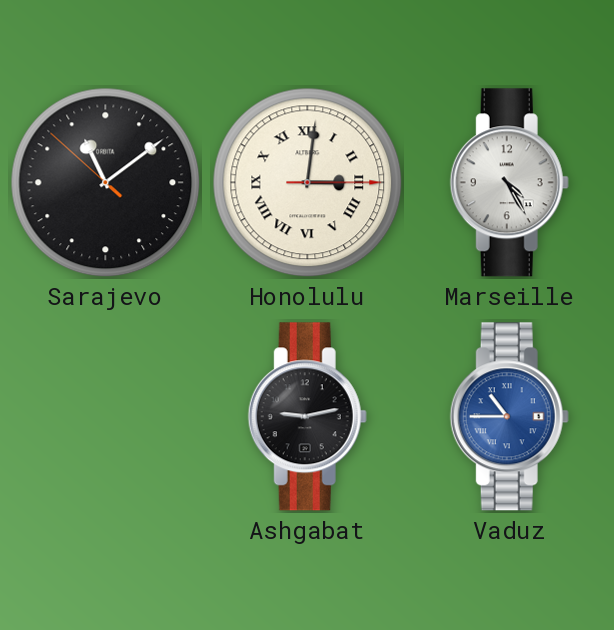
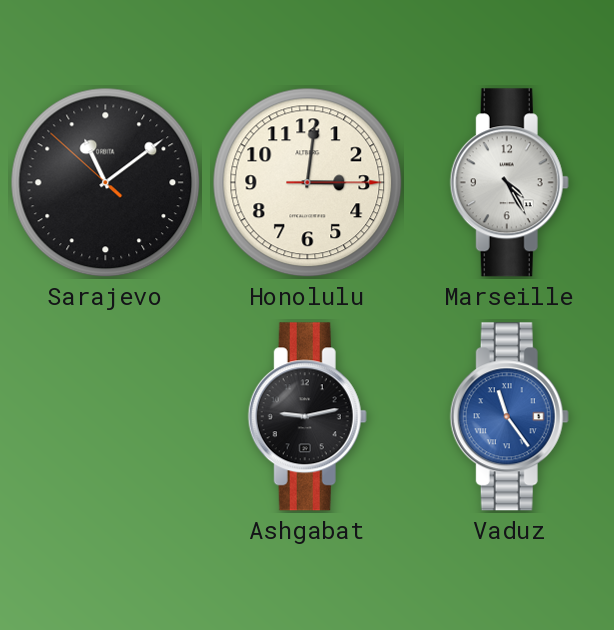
Honolulu numerals: Roman -> Arabic (308, 183)
Vaduz: 10:45 -> 11:24 (509, 417)
